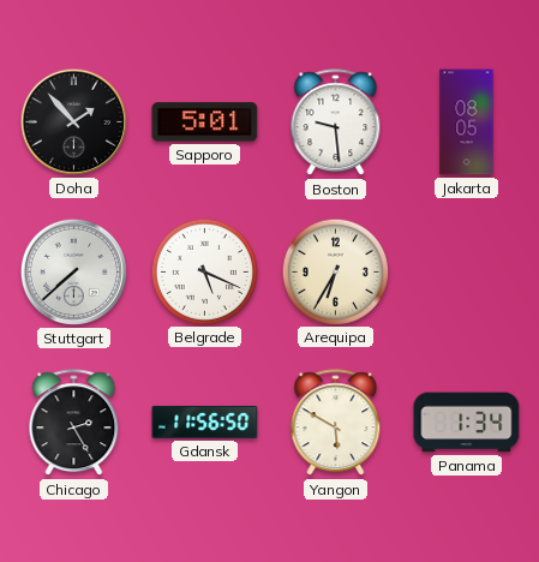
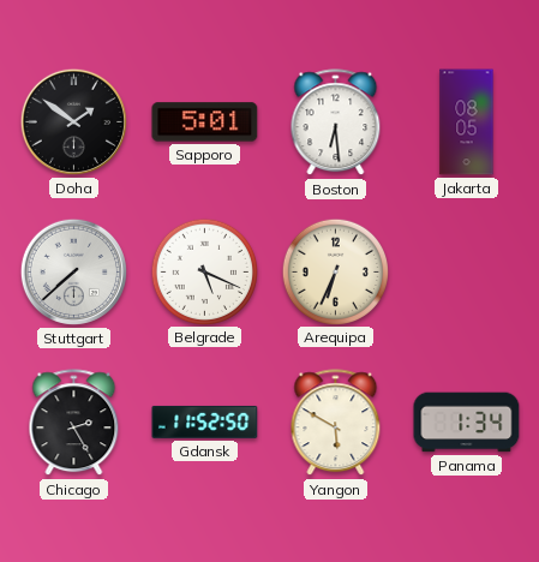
Doha: 1:53 -> 1:51 (73, 121)
Boston: 9:29 -> 6:29 (336, 122)
Arequipa: 6:35 -> 6:34 (335, 271)
Gdansk: 11:56 -> 11:52 (205, 421)
